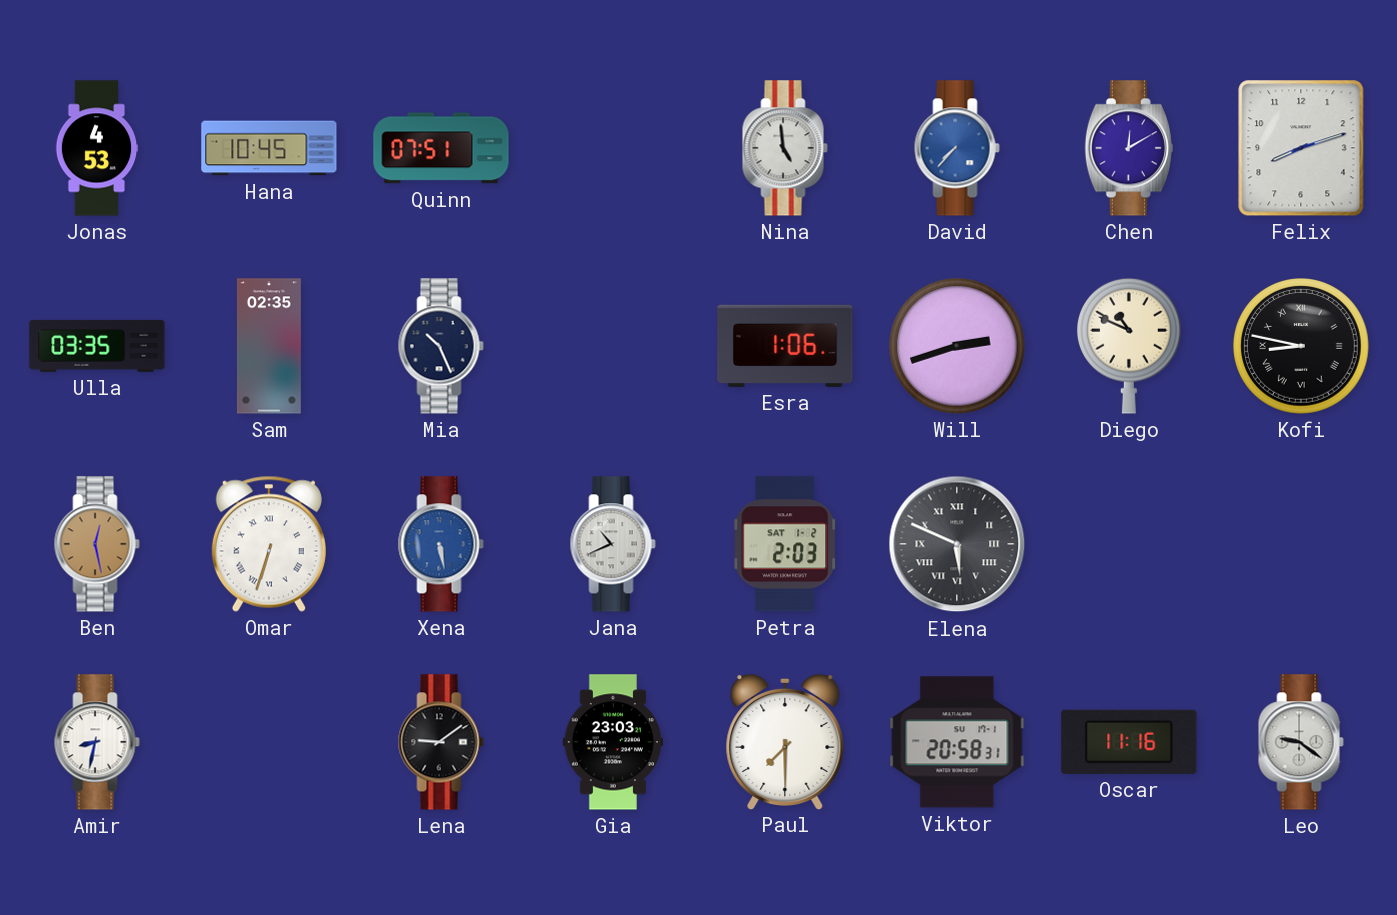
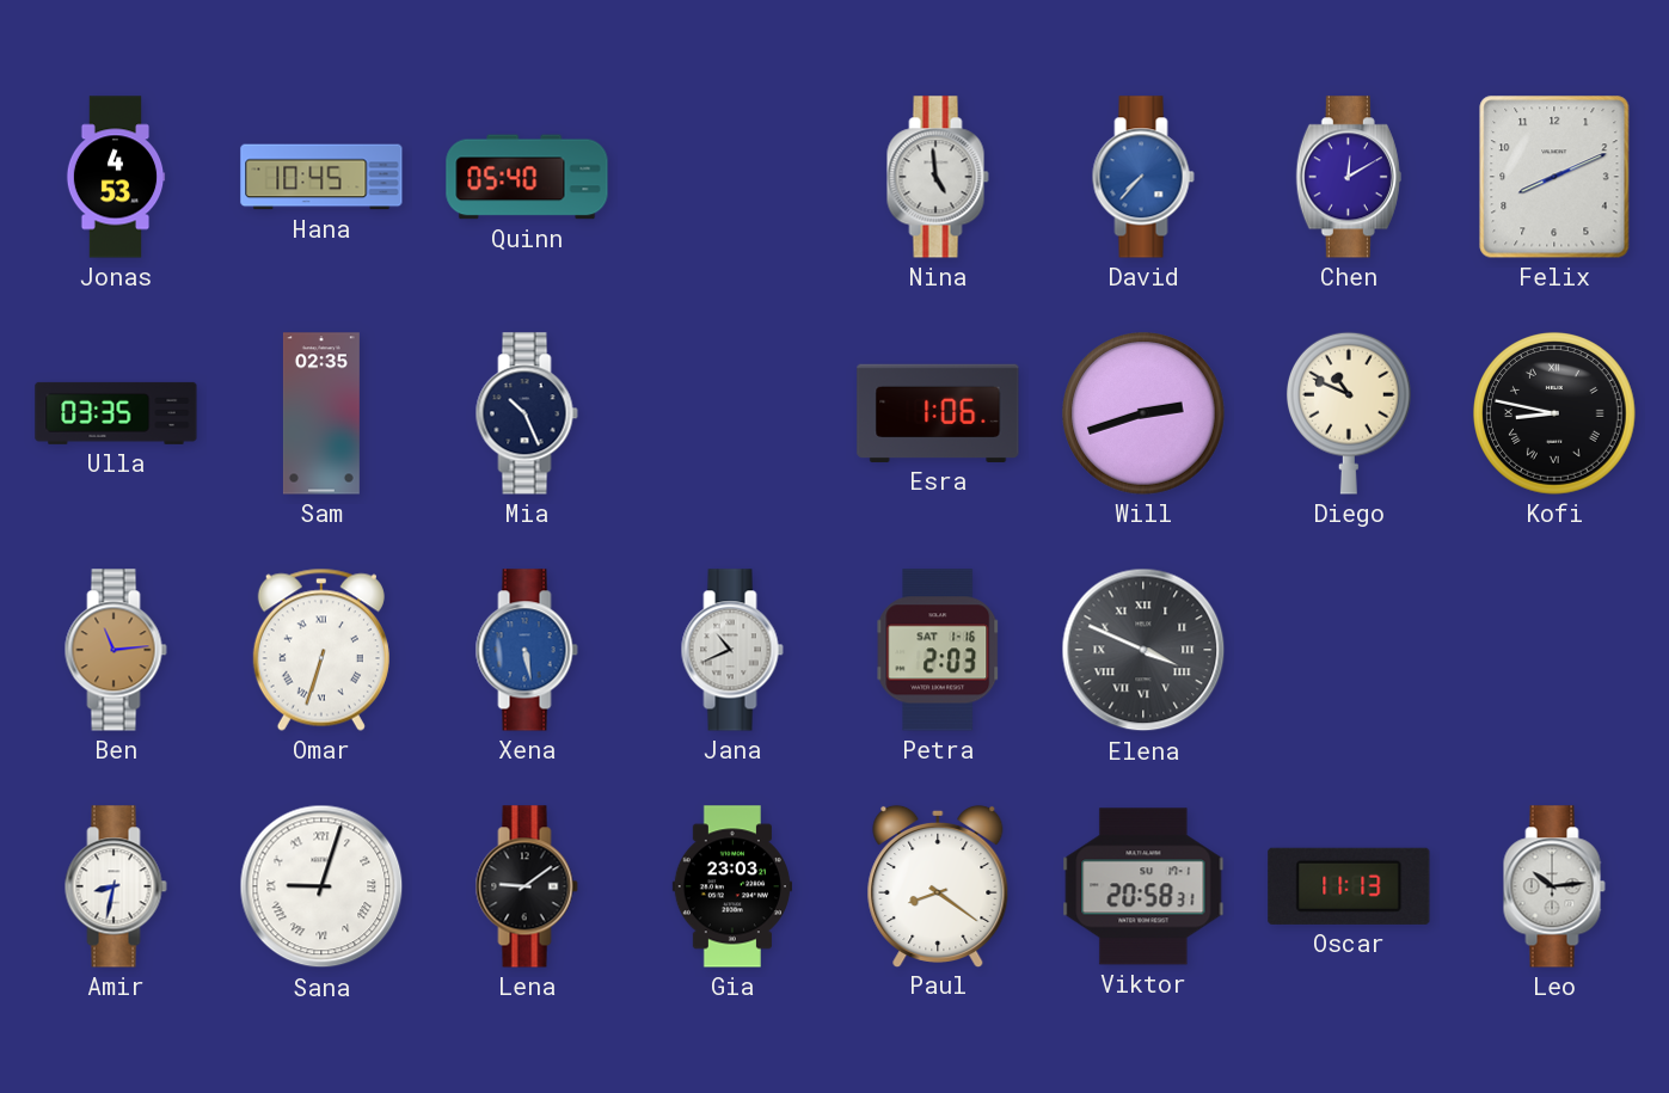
Quinn: 07:51 -> 05:40 (527, 177)
Felix: 8:12 -> 8:11 (1554, 177)
Ben: 12:28 -> 11:14 (116, 650)
Petra date: SAT 1-2 -> SAT 1-16 (938, 650)
Elena: 5:49 -> 3:49 (1143, 650)
Sana: none -> 9:03 (321, 886)
Paul: 7:30 -> 8:21 (938, 885)
Oscar: 11:16 -> 11:13 (1349, 886)
Leo: 9:21 -> 10:14 (1554, 886)
